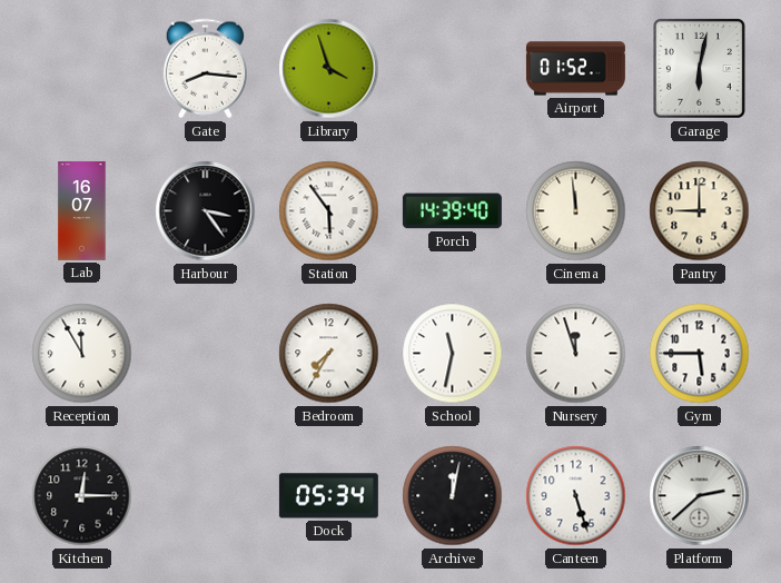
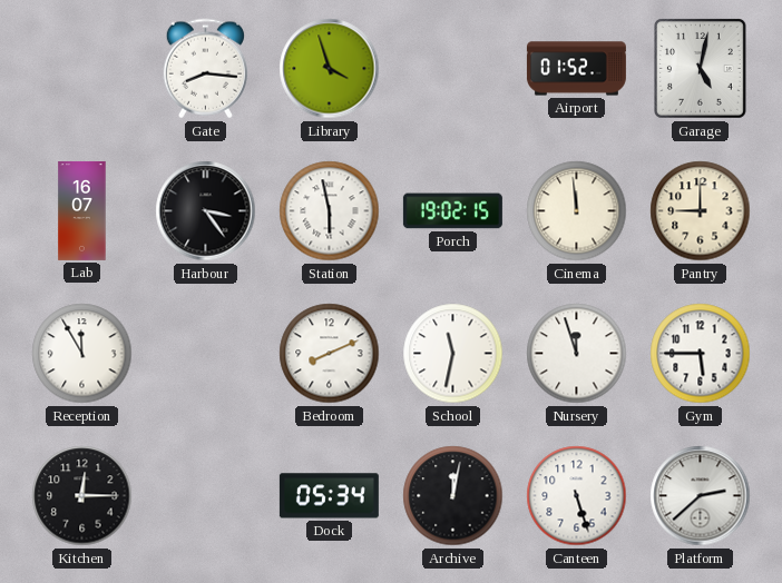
Garage: 6:02 -> 5:02 (701, 69)
Station: 5:54 -> 5:58 (330, 211)
Porch: 14:39 -> 19:02 (452, 211)
Bedroom: 7:35 -> 8:11 (330, 354)
